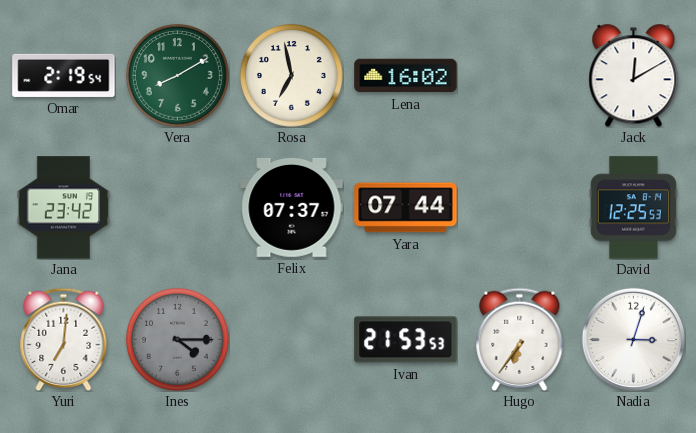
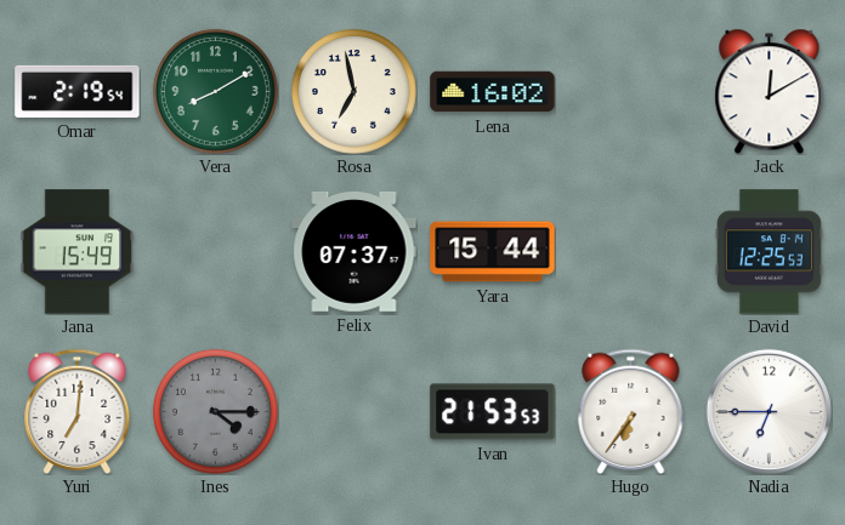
Jana: 23:42 -> 15:49 (78, 252)
Yara: 07:44 -> 15:44 (493, 252)
Nadia: 3:03 -> 6:45 (769, 411)
